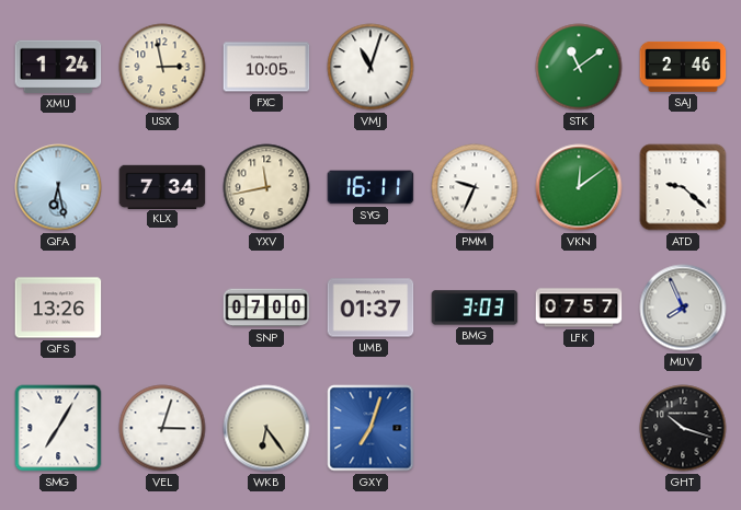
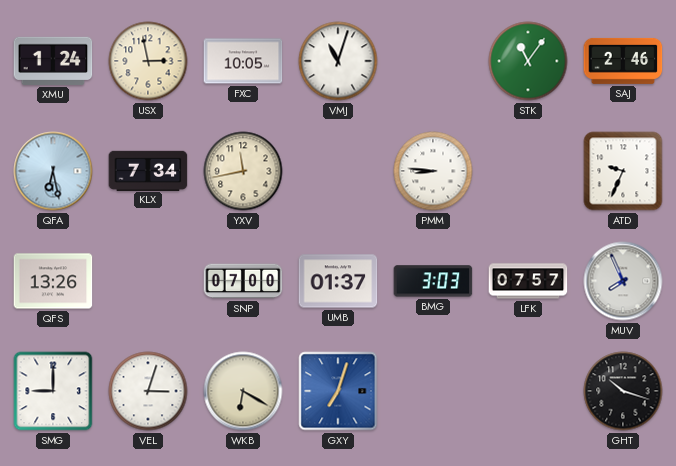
STK: 11:09 -> 11:06 (528, 61)
SYG: 16:11 -> none (371, 187)
PMM: 9:34 -> 8:46 (433, 171)
VKN: 12:09 -> none (579, 187)
ATD: 9:22 -> 9:34 (623, 171)
SMG: 7:05 -> 9:00 (53, 391)
WKB: 6:24 -> 6:20 (243, 391)
